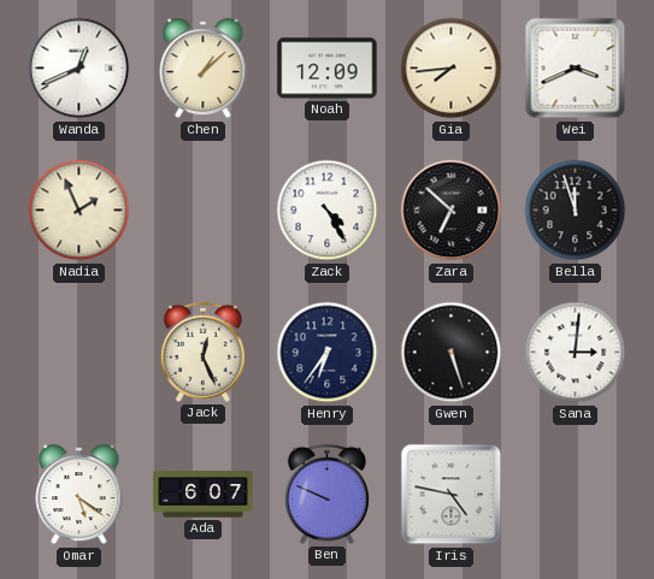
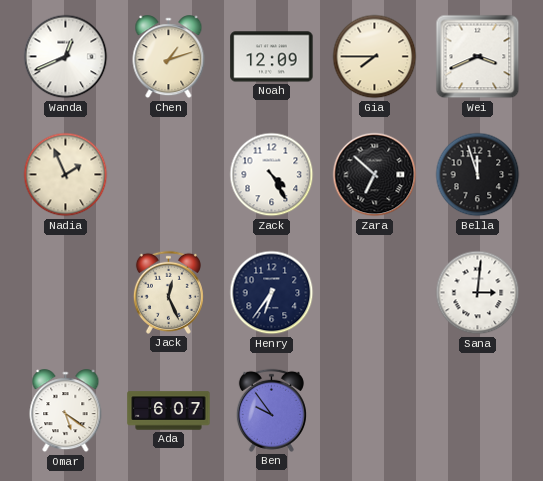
Chen: 1:08 -> 1:12 (169, 57)
Gia: 7:44 -> 7:45 (375, 57)
Gwen: 5:27 -> none (452, 353)
Ben: 9:49 -> 9:54 (271, 410)
Iris: 4:47 -> none (452, 495)
